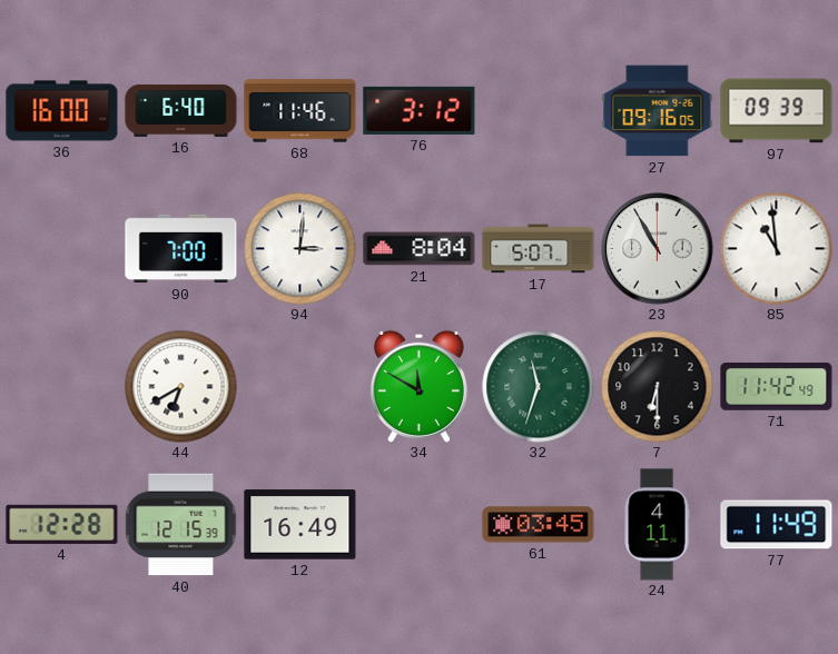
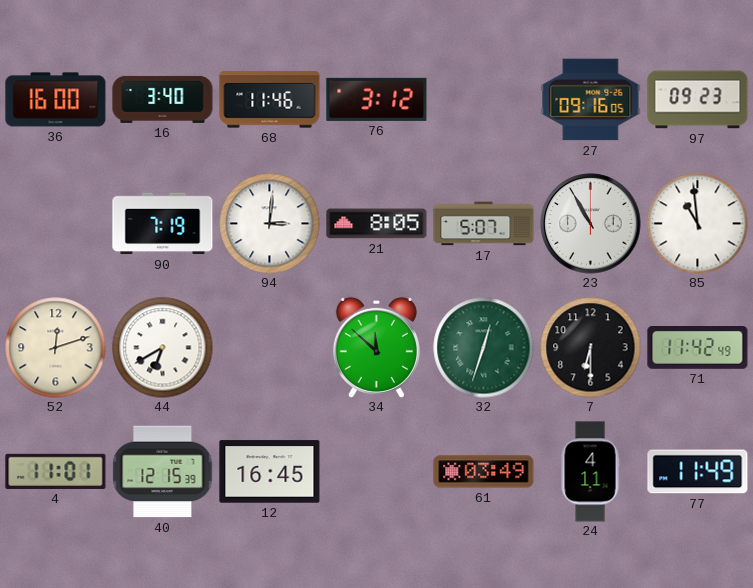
16: 6:40 -> 3:40 (163, 99)
97: 09:39 -> 09:23 (698, 100)
90: 7:00 -> 7:19 (163, 224)
21: 8:04 -> 8:05 (377, 224)
52: none -> 12:12 (56, 348)
34: 11:50 -> 11:52 (376, 347)
32: 11:33 -> 12:33 (484, 348)
4: 12:28 -> 11:01 (56, 471)
12: 16:49 -> 16:45 (270, 472)
61: 03:45 -> 03:49 (484, 472)
